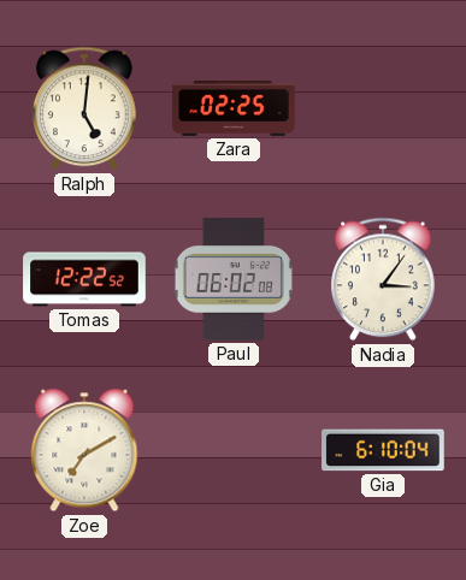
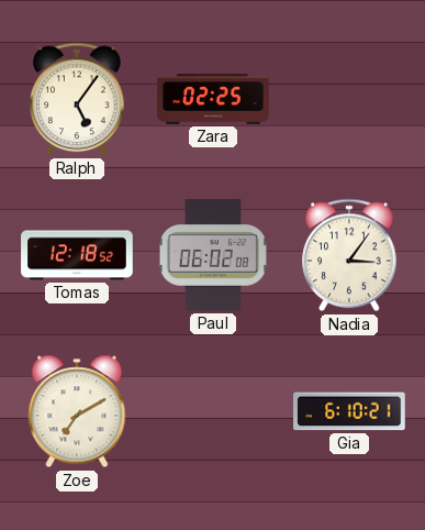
Ralph: 5:01 -> 5:06 (77, 99)
Tomas: 12:22 -> 12:18 (77, 255)
Gia: 6:10:04 -> 6:10:21 (349, 411)
